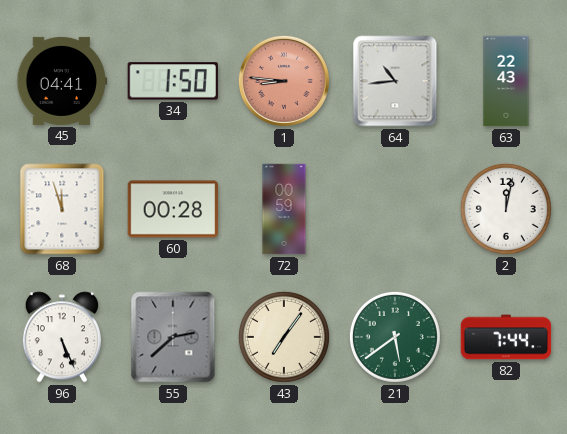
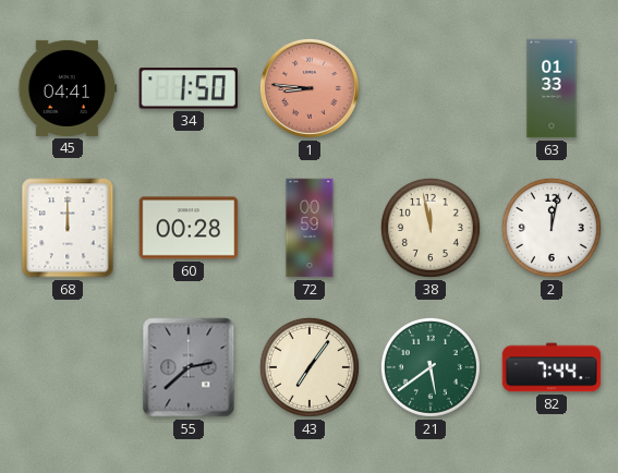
64: 10:44 -> none (395, 81)
63: 22:43 -> 01:33 (552, 88)
68: 11:57 -> 12:00 (68, 228)
38: none -> 11:58 (431, 228)
96: 5:26 -> none (62, 337)
